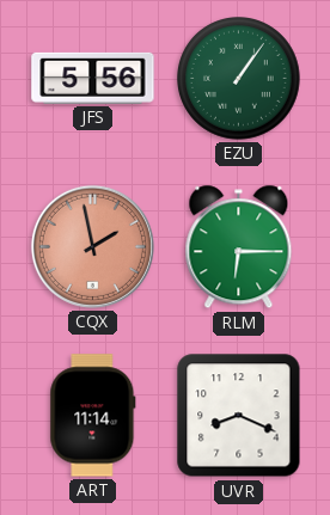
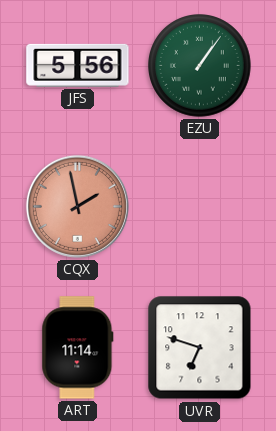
RLM: 6:15 -> none (239, 247)
UVR: 8:19 -> 6:48 (200, 348)
